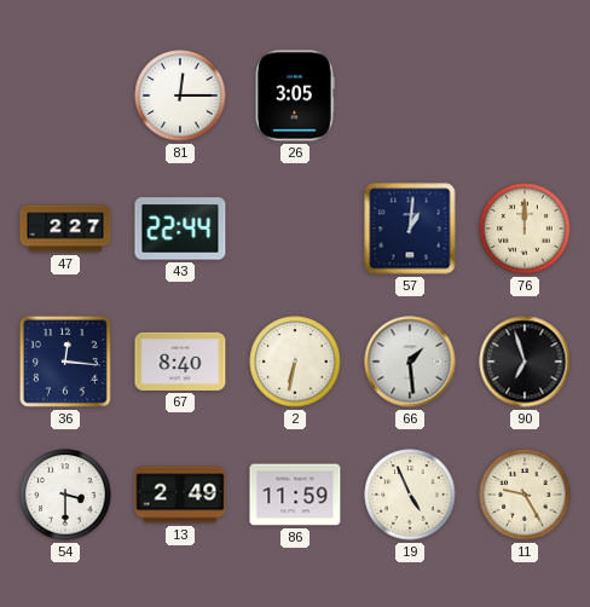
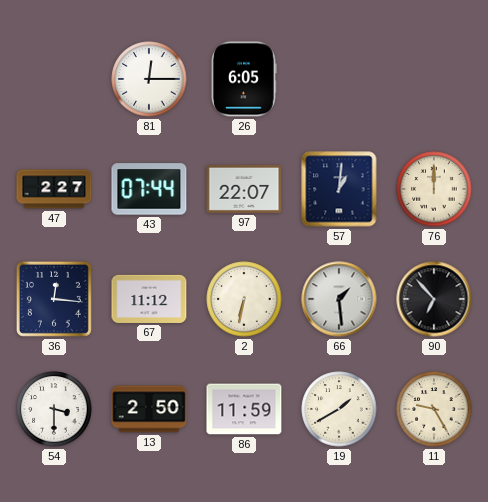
26: 3:05 -> 6:05 (244, 79)
43: 22:44 -> 07:44 (149, 189)
97: none -> 22:07 (244, 189)
67: 8:40 -> 11:12 (149, 299)
90: 6:57 -> 6:53 (434, 299)
13: 2:49 -> 2:50 (149, 409)
19: 4:56 -> 1:40 (339, 409)
